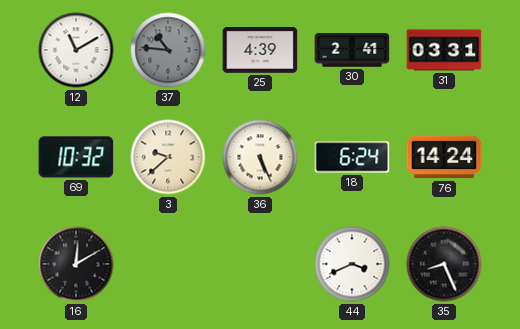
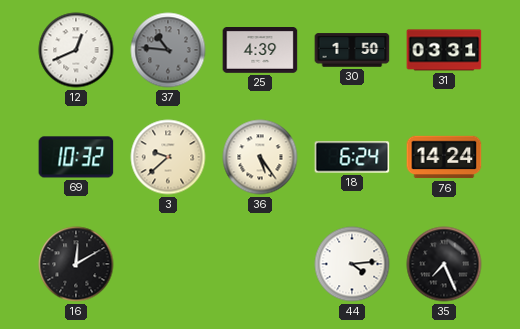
12: 11:10 -> 12:41 (76, 50)
30: 2:41 -> 1:50 (352, 50)
36: 5:26 -> 5:24 (260, 157)
44: 3:41 -> 4:14 (352, 264)
35: 8:26 -> 7:26 (444, 264)
